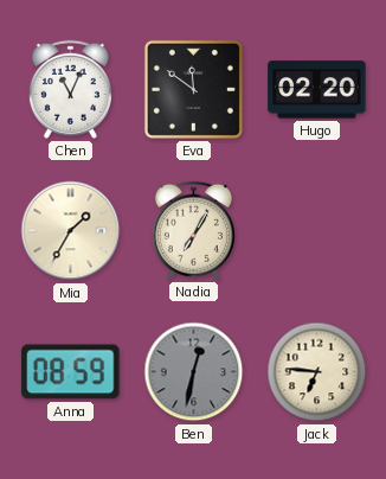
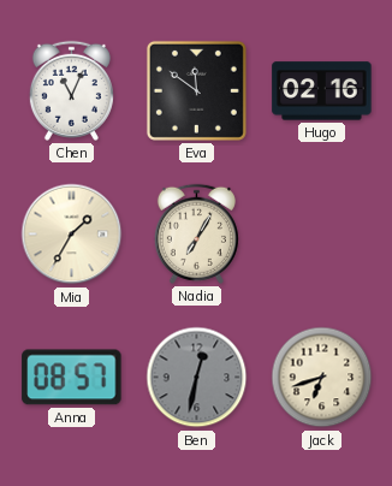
Hugo: 02:20 -> 02:16 (322, 91)
Anna: 08:59 -> 08:57 (72, 378)
Jack: 6:46 -> 6:42 (322, 378)
